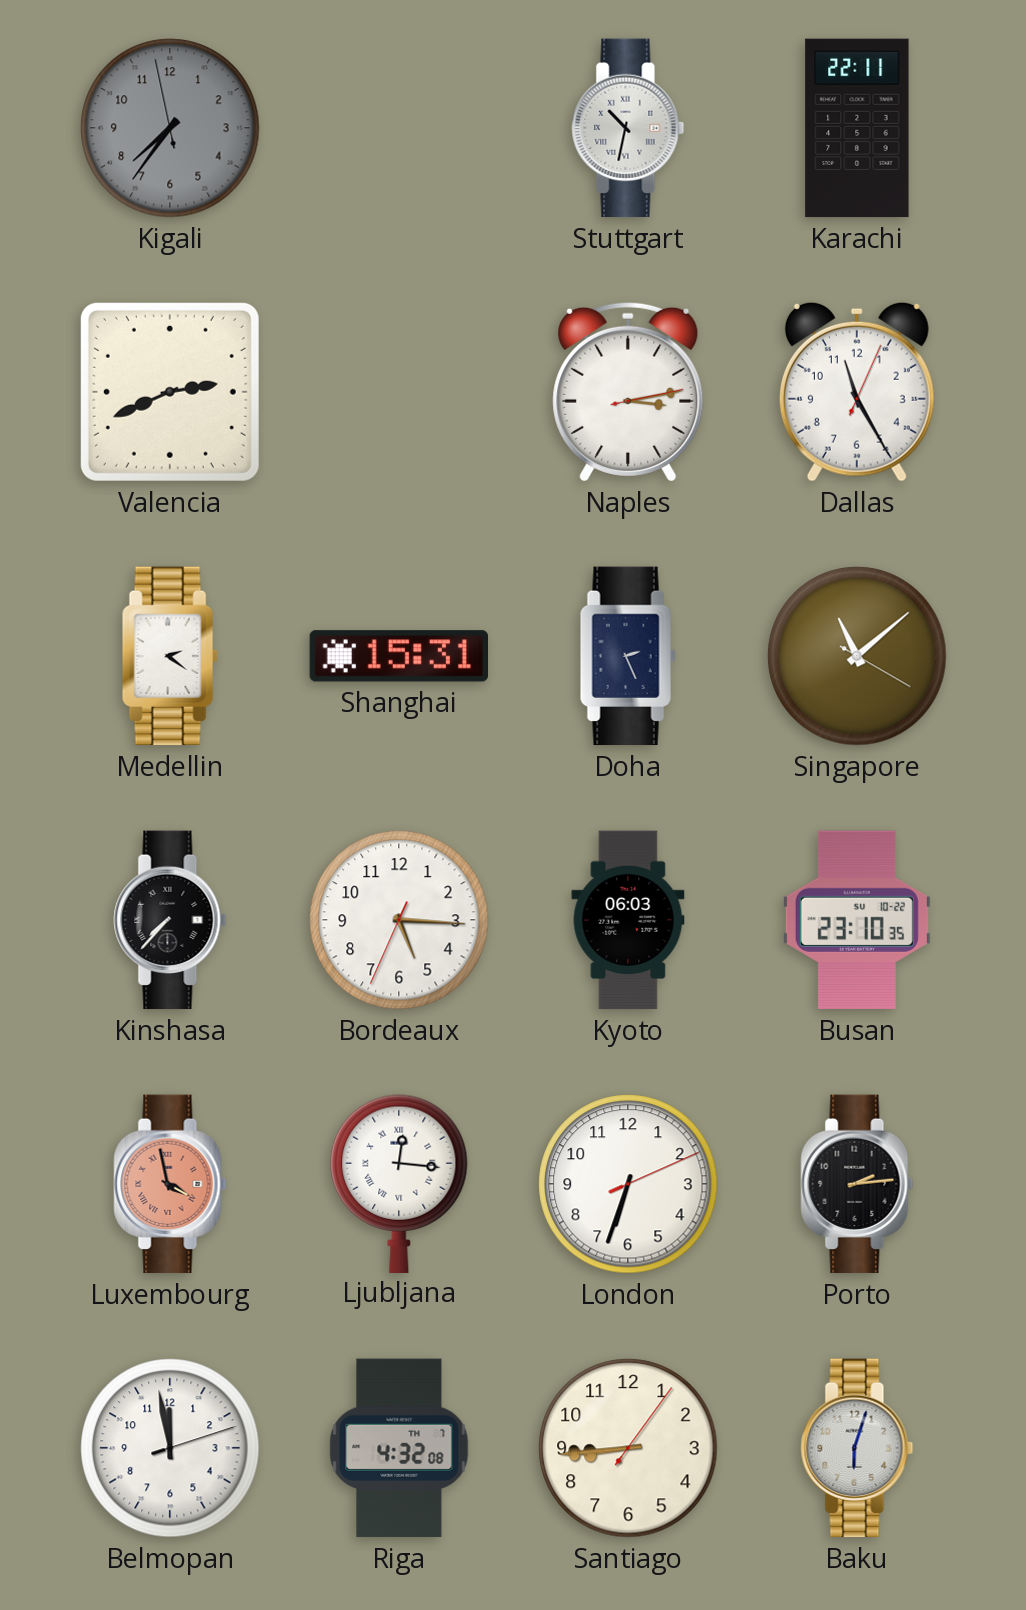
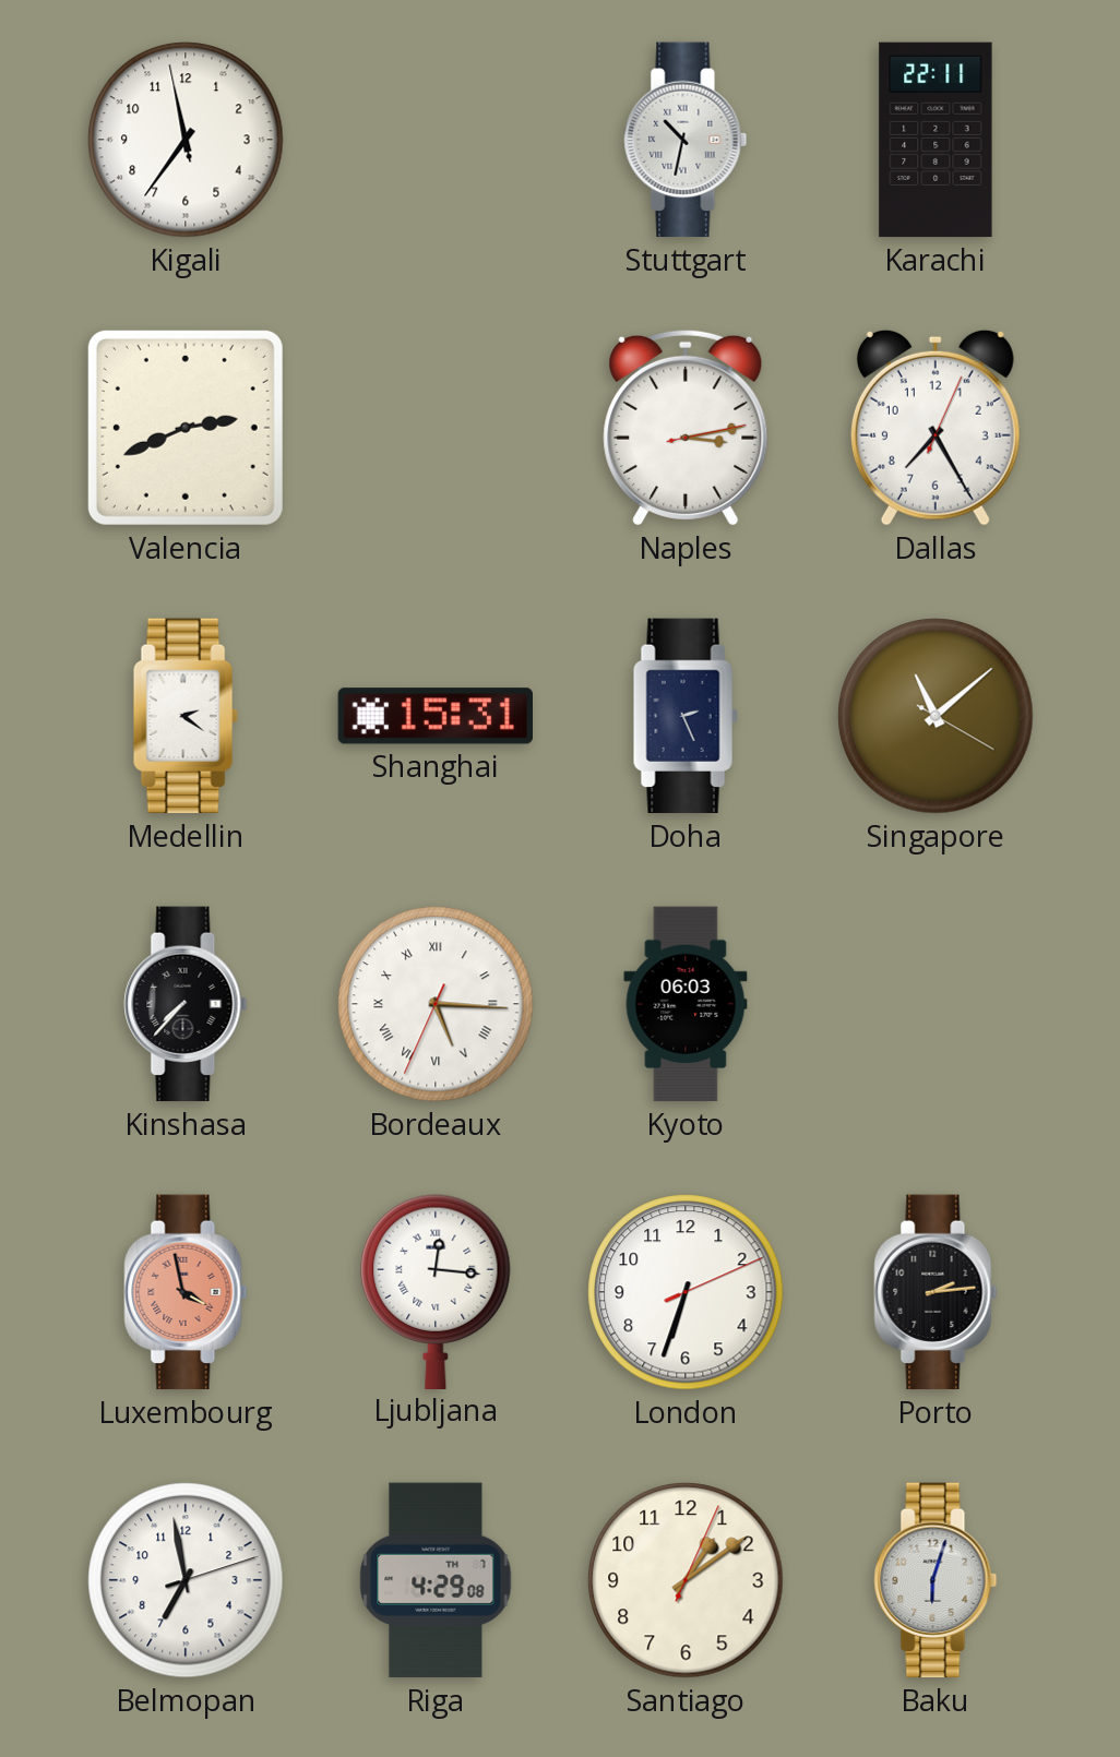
Kigali: 7:35 -> 11:35 (186, 140)
Kigali dial: grey -> white (186, 140)
Dallas: 11:25 -> 7:25 (936, 428)
Bordeaux numerals: Arabic -> Roman (436, 1004)
Busan: 23:10 -> none (857, 920)
Belmopan: 11:58 -> 6:58 (186, 1580)
Riga: 4:32 -> 4:29 (436, 1580)
Santiago: 8:44 -> 1:09 (686, 1580)
